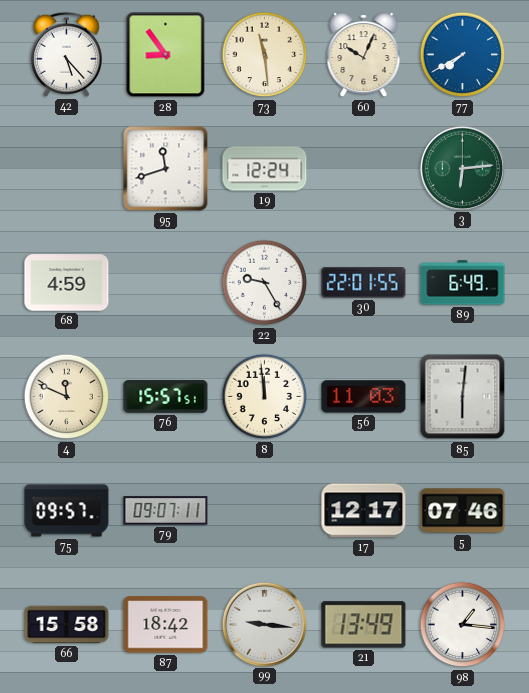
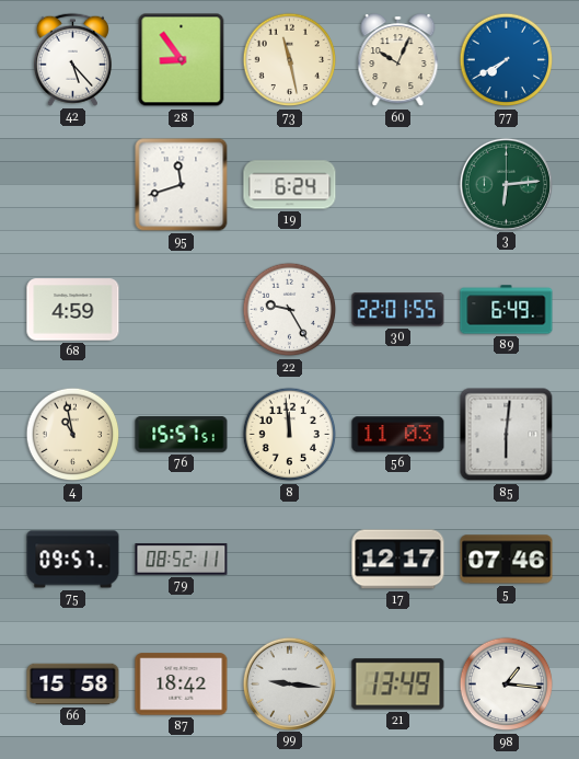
73: 11:29 -> 11:28 (290, 60)
19: 12:24 -> 6:24 (290, 185)
4: 11:49 -> 10:58 (73, 435)
79: 09:07 -> 08:52 (182, 560)
